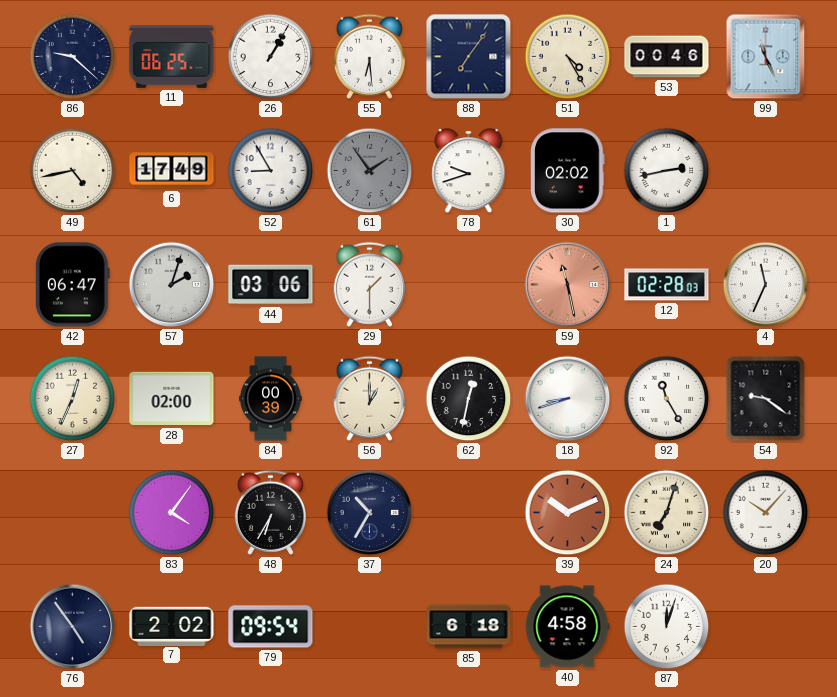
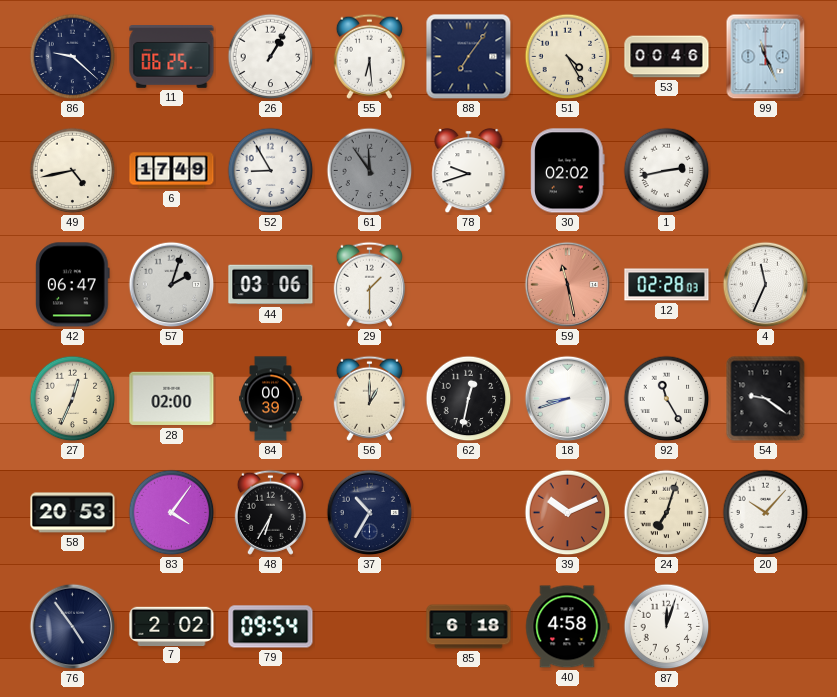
61: 1:54 -> 11:54 (370, 171)
58: none -> 20:53 (73, 513)
